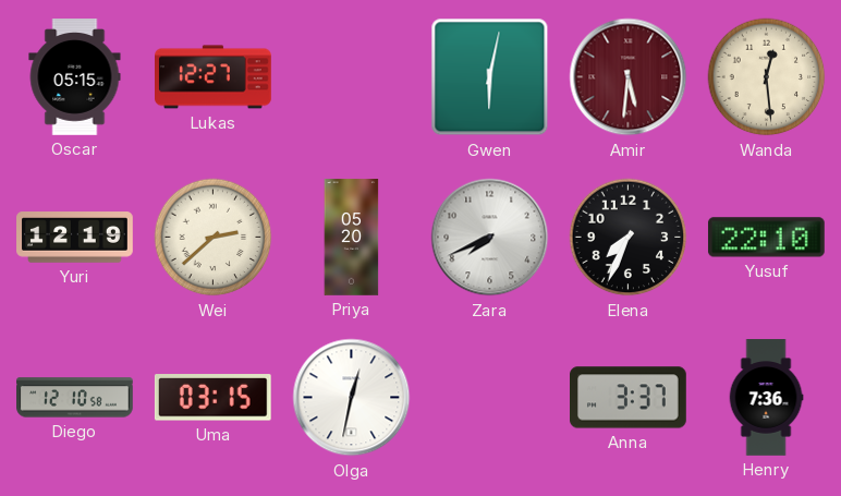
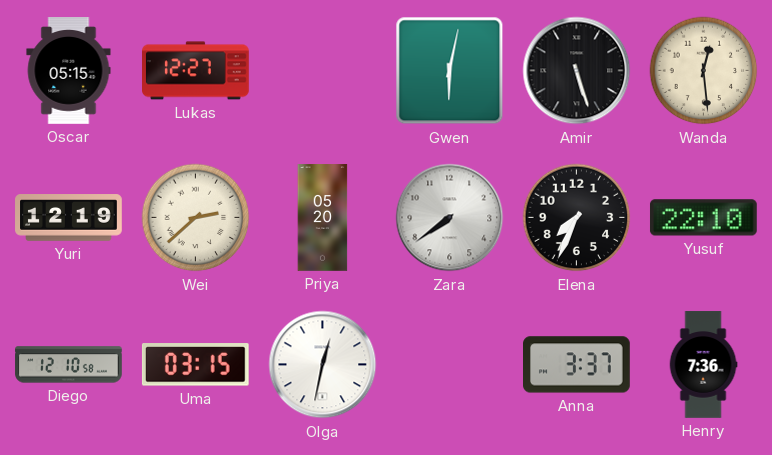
Amir: 5:31 -> 5:27 (577, 71)
Amir dial: burgundy -> black (577, 71)
Zara: 7:41 -> 7:39 (450, 218)
